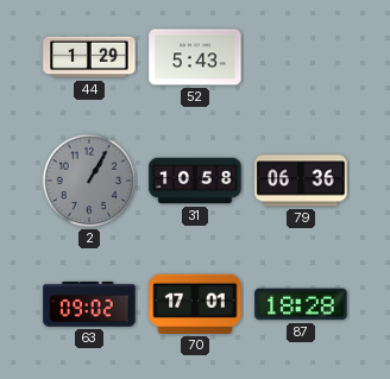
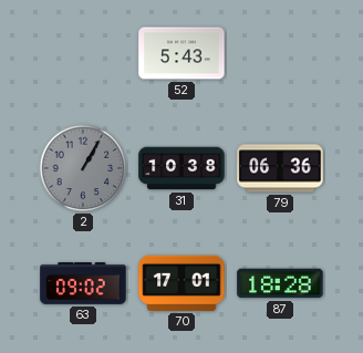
44: 1:29 -> none (89, 57)
31: 10:58 -> 10:38 (181, 168)
